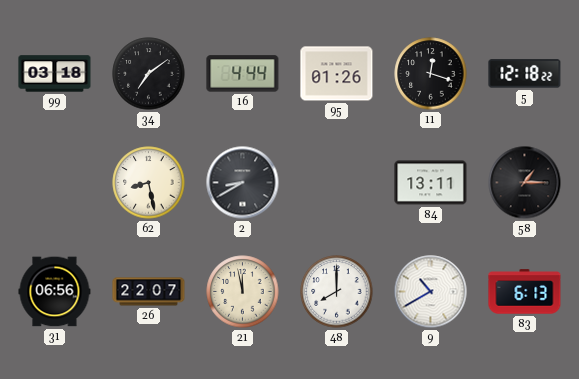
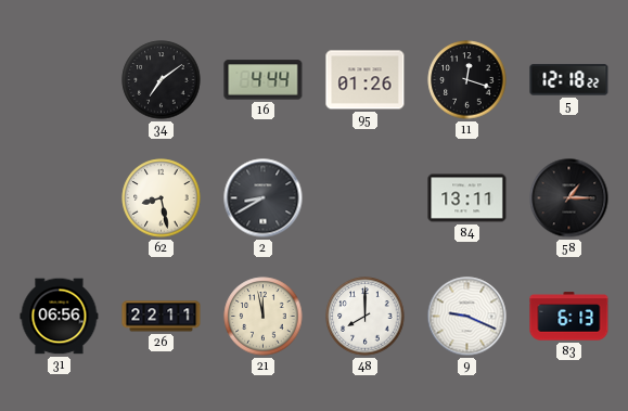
99: 03:18 -> none (55, 74)
26: 22:07 -> 22:11 (162, 317)
9: 10:40 -> 9:19 (467, 317)
